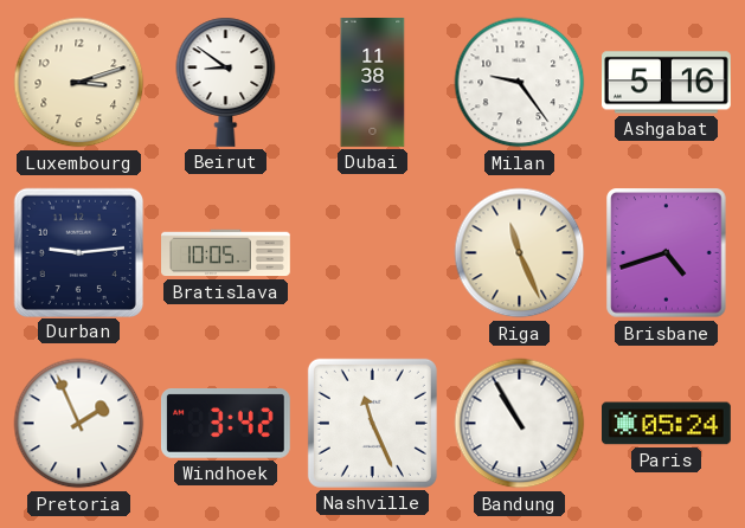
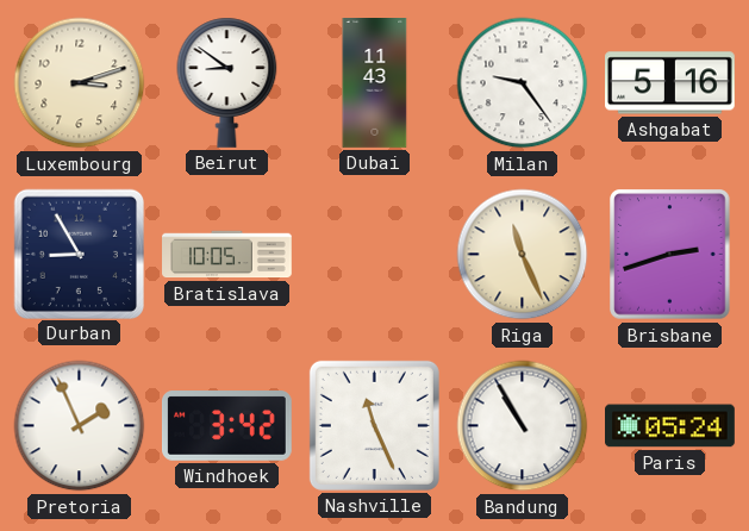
Dubai: 11:38 -> 11:43 (375, 83)
Durban: 9:14 -> 8:55 (79, 254)
Brisbane: 4:42 -> 2:42 (670, 255)
